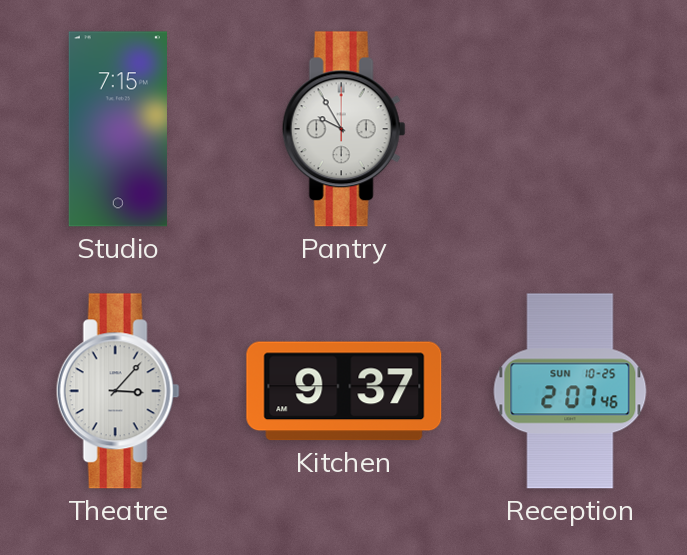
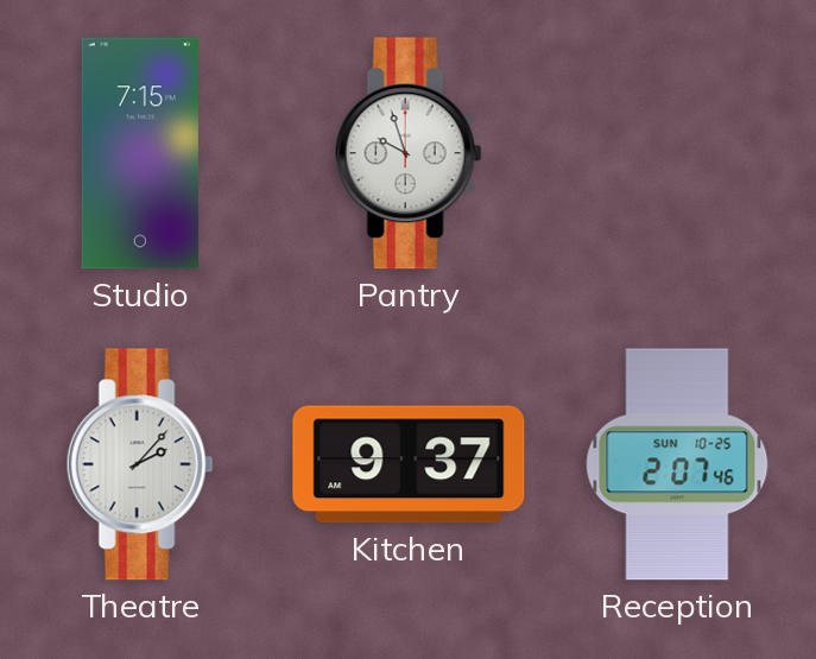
Pantry: 9:55 -> 9:57 (409, 153)
Theatre: 3:07 -> 2:07 (140, 464)
